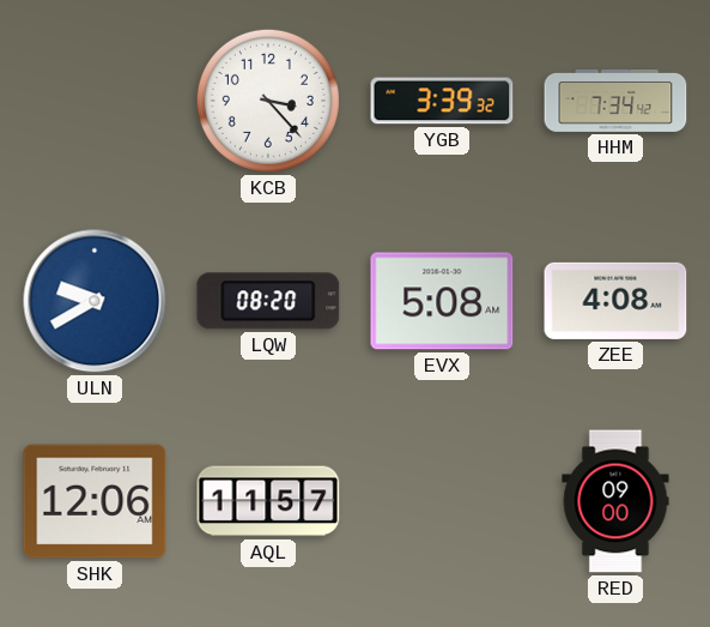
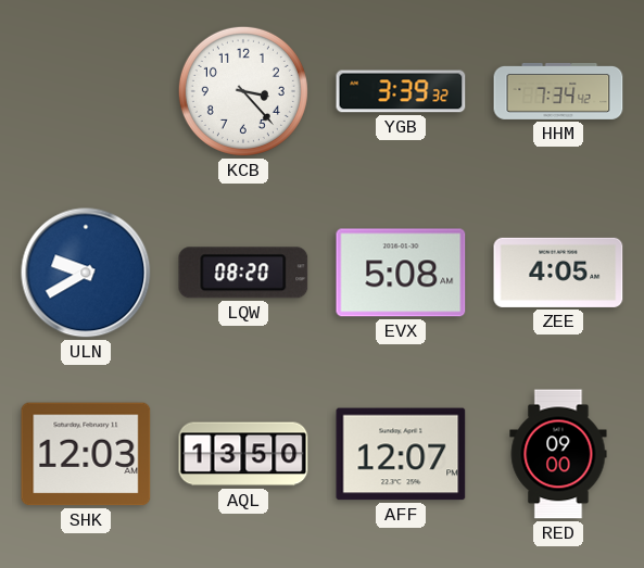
ZEE: 4:08 -> 4:05 (558, 273)
SHK: 12:06 -> 12:03 (86, 454)
AQL: 11:57 -> 13:50 (243, 454)
AFF: none -> 12:07 (401, 454)
